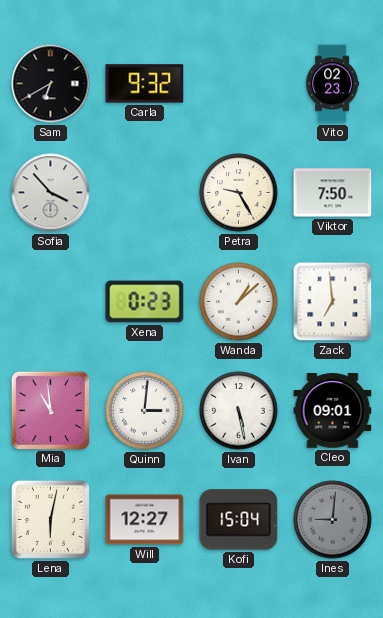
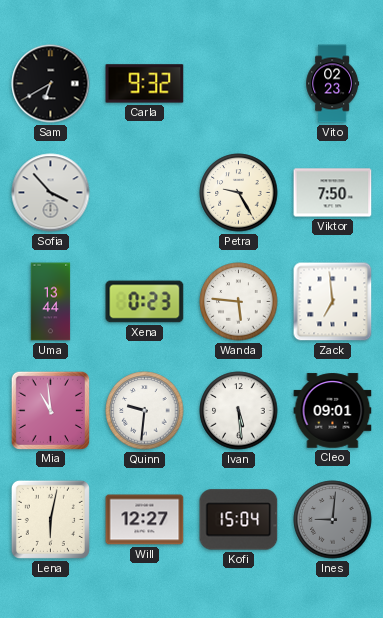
Uma: none -> 13:44 (51, 302)
Wanda: 1:08 -> 5:46 (239, 302)
Quinn: 3:01 -> 9:31 (145, 411)
Ivan: 5:28 -> 5:29 (239, 411)
